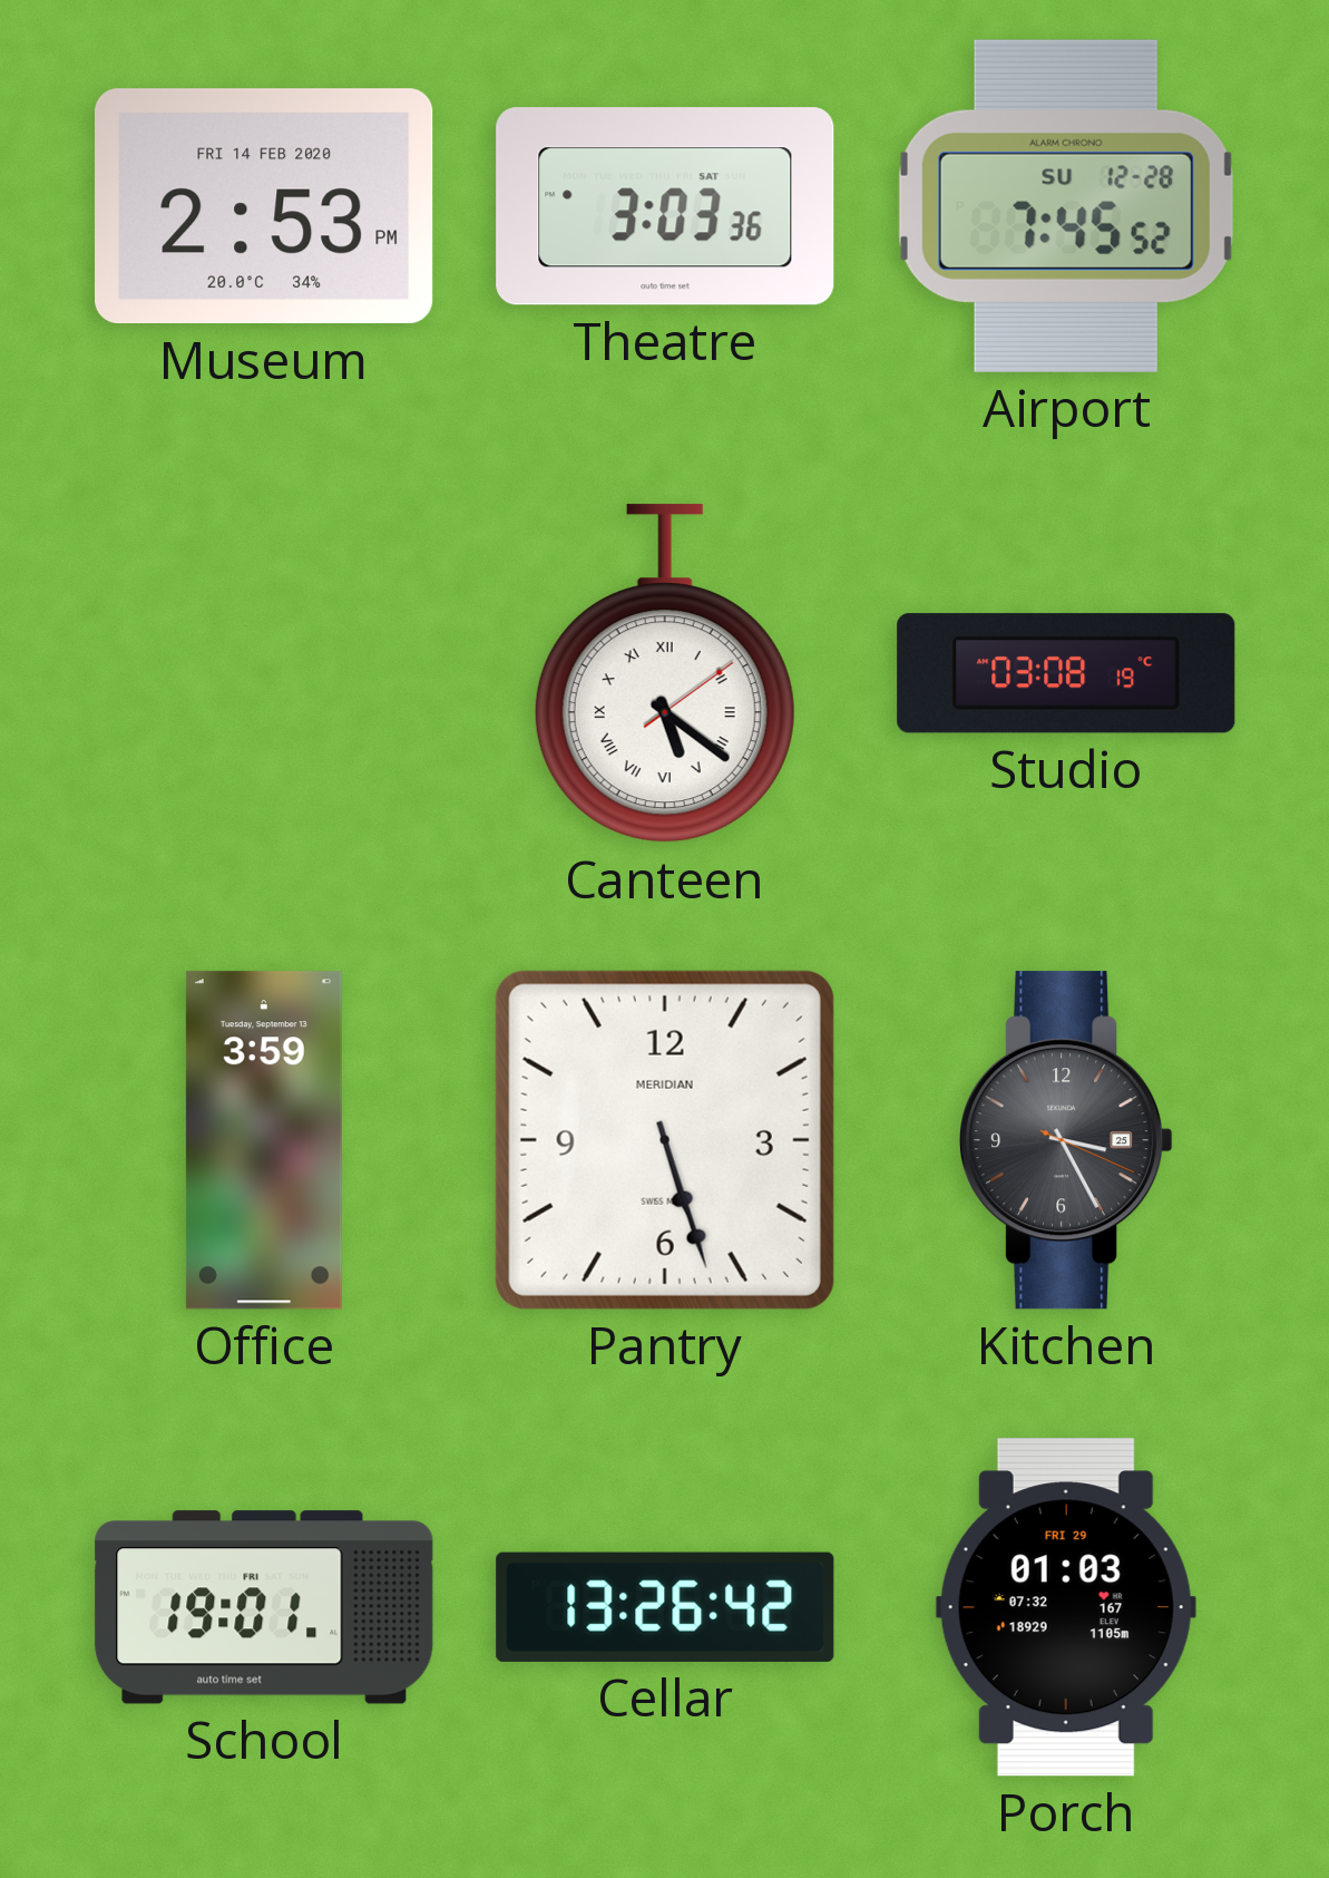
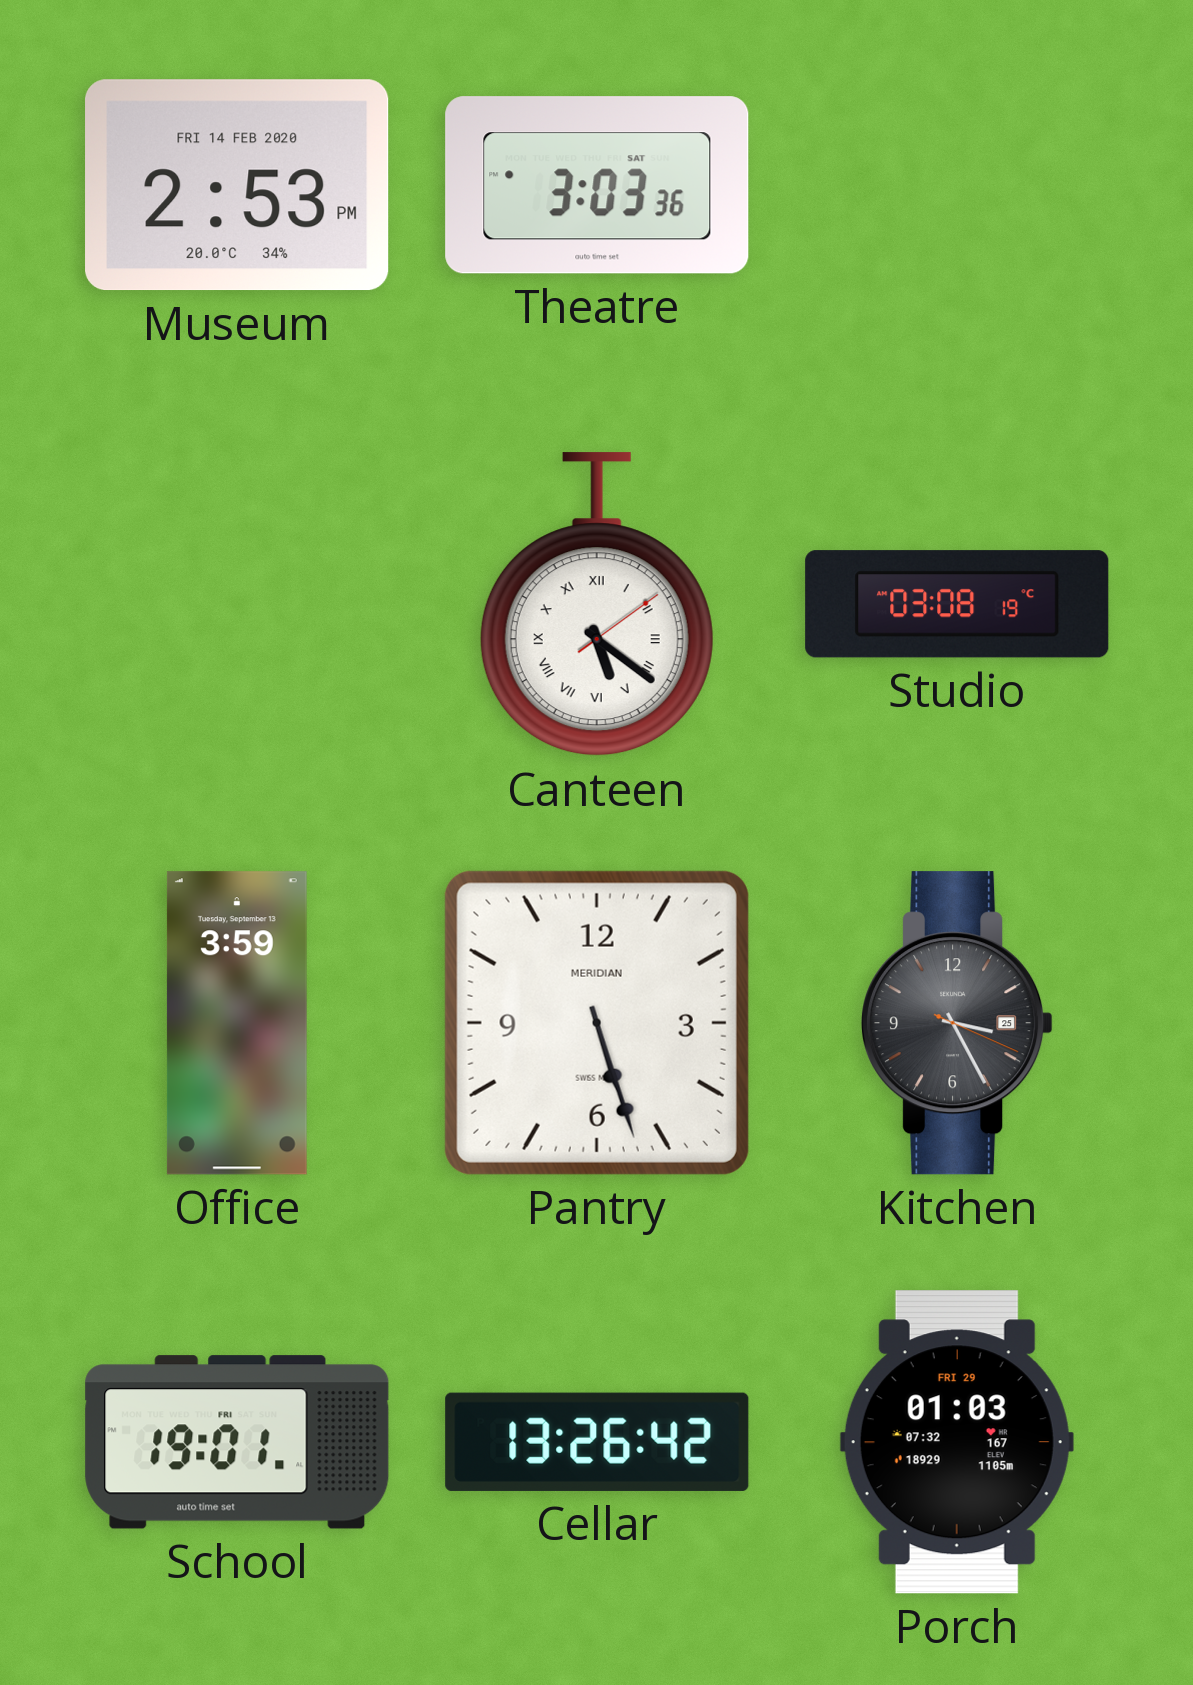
Airport: 7:45 -> none (1066, 206)
